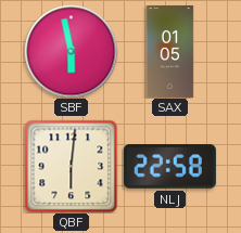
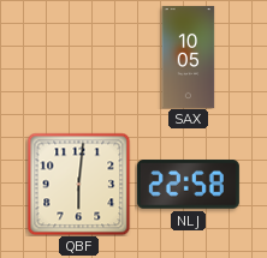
SBF: 5:58 -> none (71, 51)
SAX: 01:05 -> 10:05 (189, 56)
